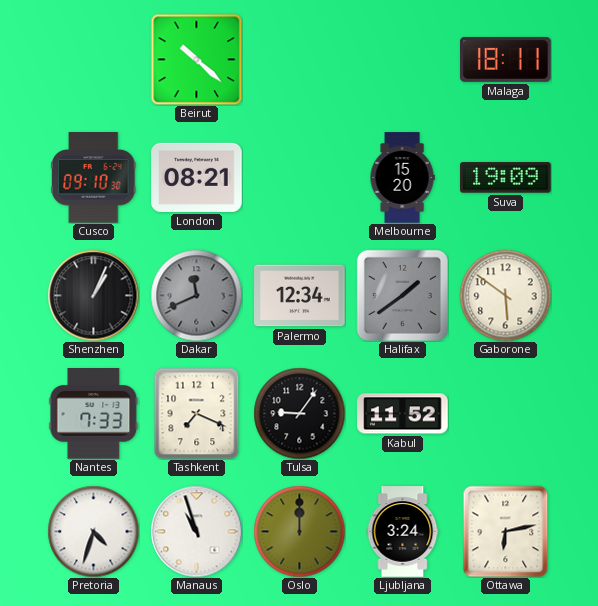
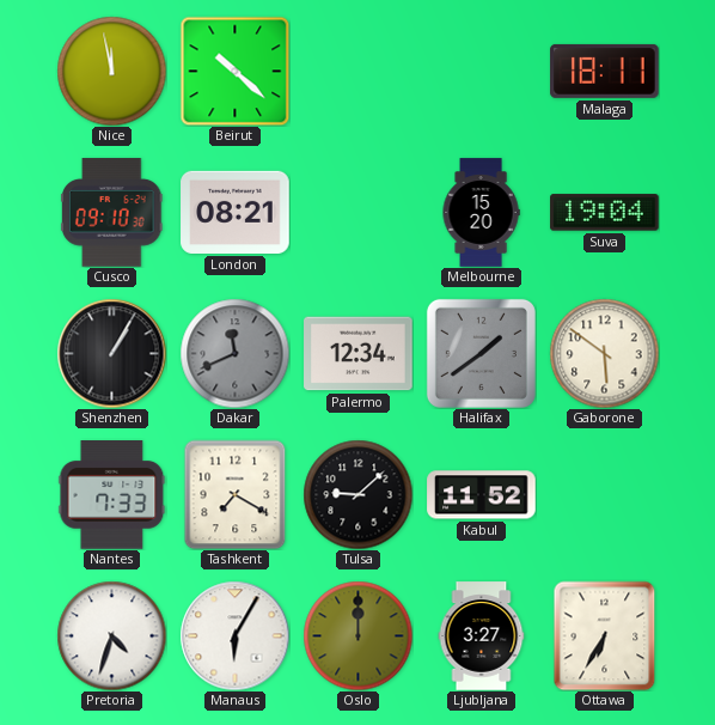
Nice: none -> 11:58 (111, 71)
Suva: 19:09 -> 19:04 (605, 213)
Shenzhen: 1:04 -> 1:05 (111, 353)
Tashkent: 7:19 -> 7:20 (236, 494)
Tulsa: 9:06 -> 9:08 (357, 494)
Manaus: 10:57 -> 6:05 (234, 635)
Ljubljana: 3:24 -> 3:27 (482, 636)
Ottawa: 6:13 -> 6:35 (605, 635)
